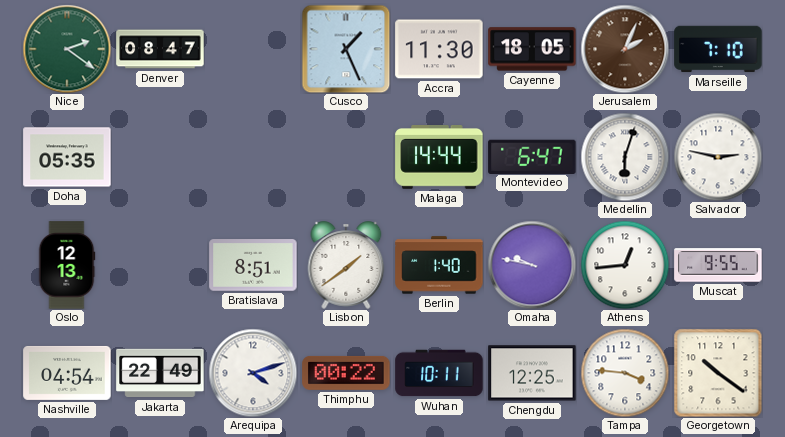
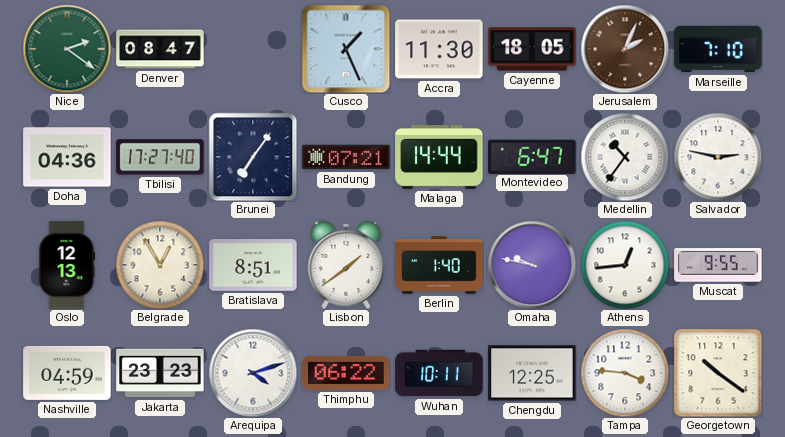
Doha: 05:35 -> 04:36 (67, 157)
Tbilisi: none -> 17:27 (160, 157)
Brunei: none -> 7:06 (253, 157)
Bandung: none -> 07:21 (346, 157)
Medellin: 6:03 -> 10:36 (625, 157)
Belgrade: none -> 12:55 (160, 265)
Nashville: 04:54 -> 04:59 (67, 373)
Jakarta: 22:49 -> 23:23 (160, 373)
Thimphu: 00:22 -> 06:22 (346, 373)
